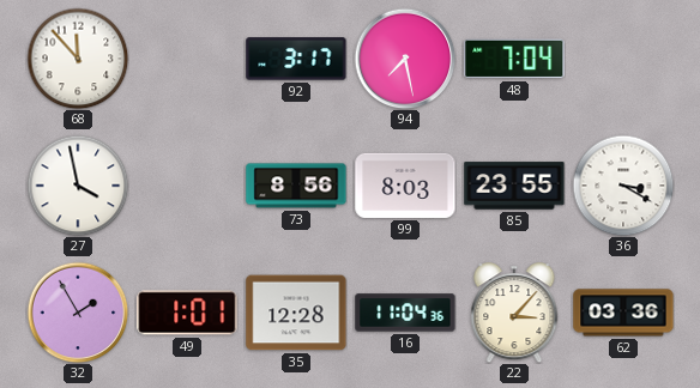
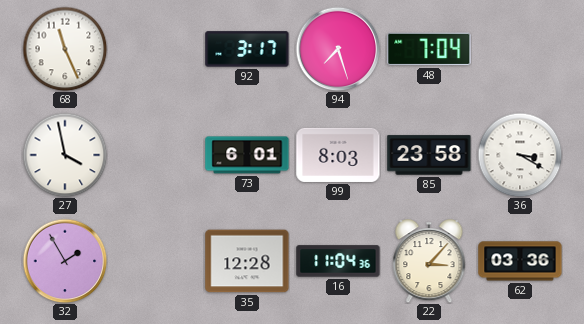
68: 11:53 -> 11:26 (65, 49)
94: 7:28 -> 7:27 (338, 49)
73: 8:56 -> 6:01 (247, 155)
85: 23:55 -> 23:58 (429, 155)
49: 1:01 -> none (187, 313)
